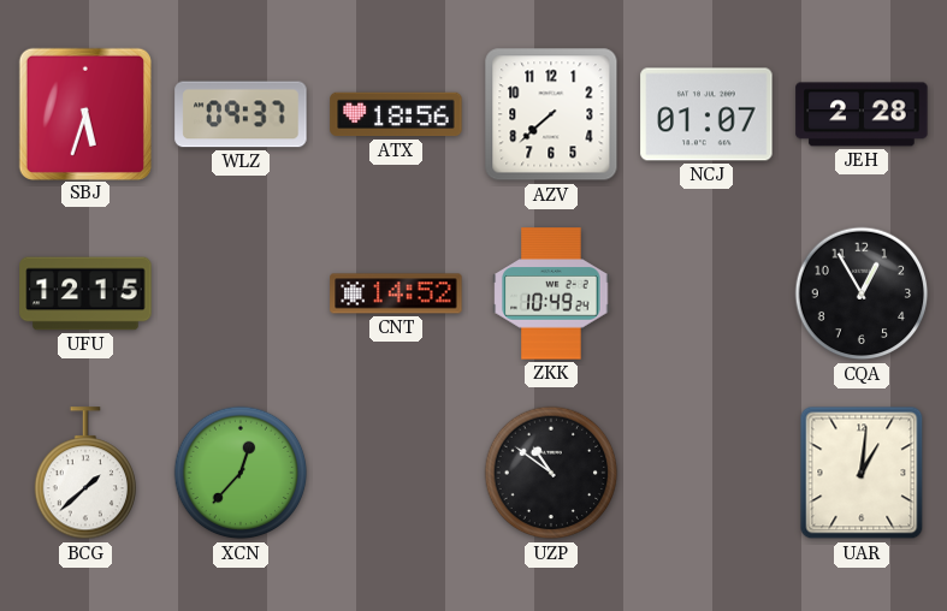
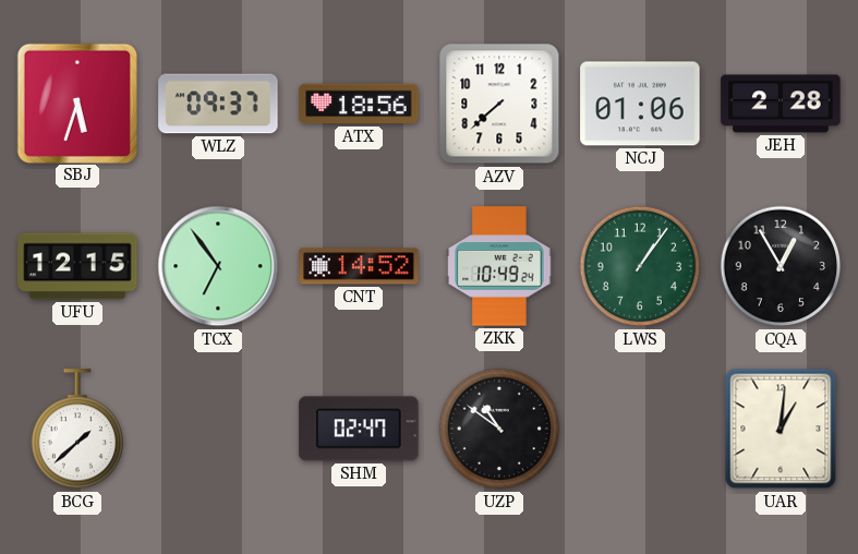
NCJ: 01:07 -> 01:06 (640, 104)
TCX: none -> 6:54 (218, 266)
LWS: none -> 1:06 (640, 266)
XCN: 12:37 -> none (241, 473)
SHM: none -> 02:47 (359, 429)
